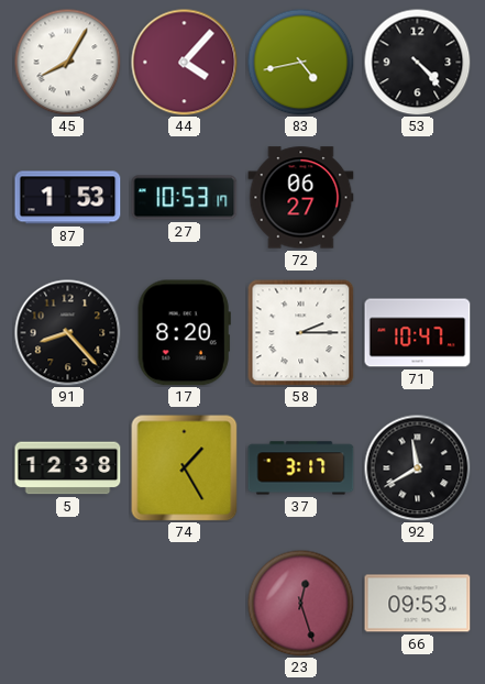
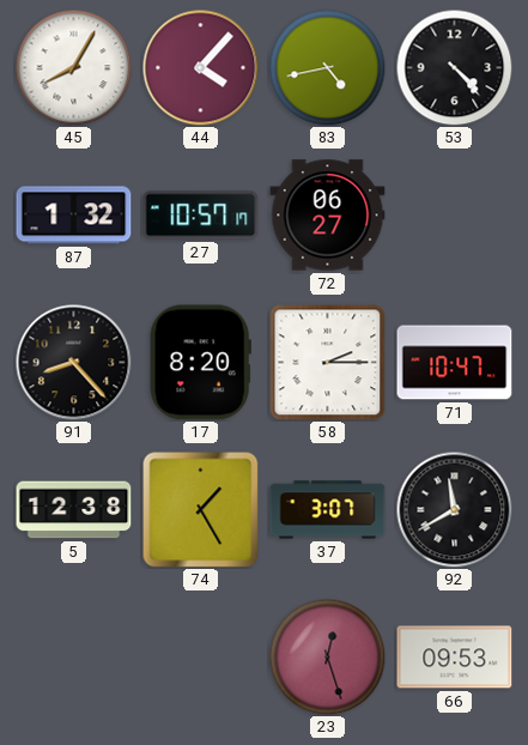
87: 1:53 -> 1:32 (74, 216)
27: 10:53 -> 10:57 (201, 216)
37: 3:17 -> 3:07 (328, 510)
